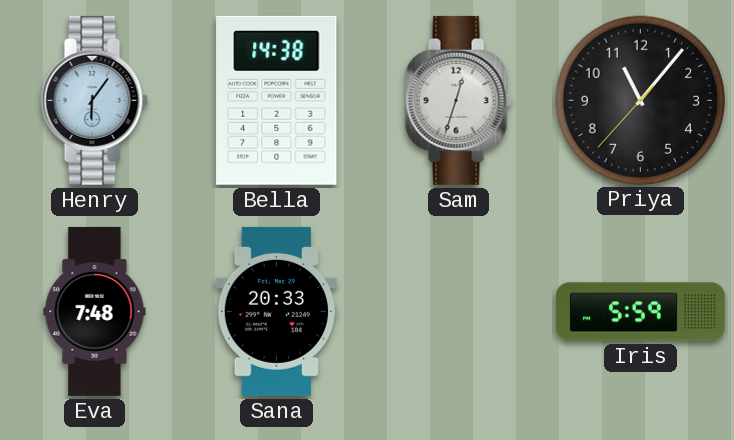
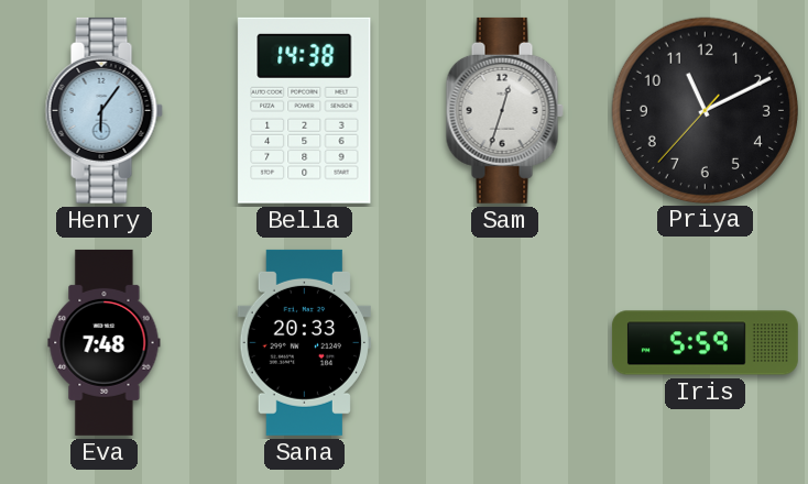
Priya: 11:06 -> 11:10 (705, 110)
